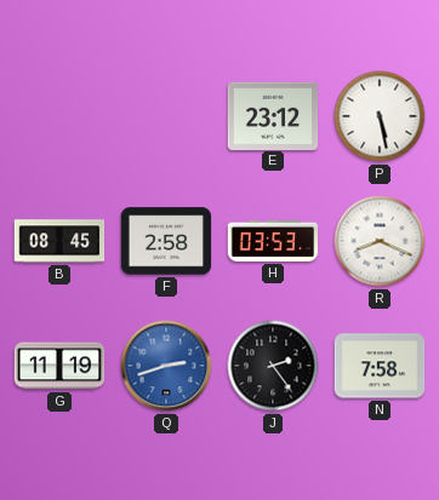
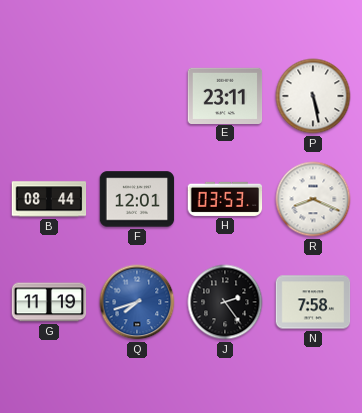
E: 23:12 -> 23:11 (225, 95)
B: 08:45 -> 08:44 (49, 199)
F: 2:58 -> 12:01 (137, 199)
Q: 2:42 -> 7:42 (137, 302)
